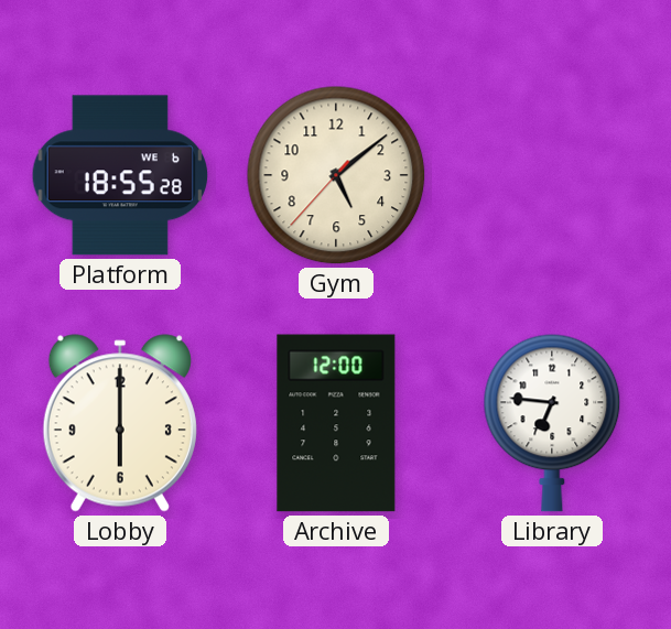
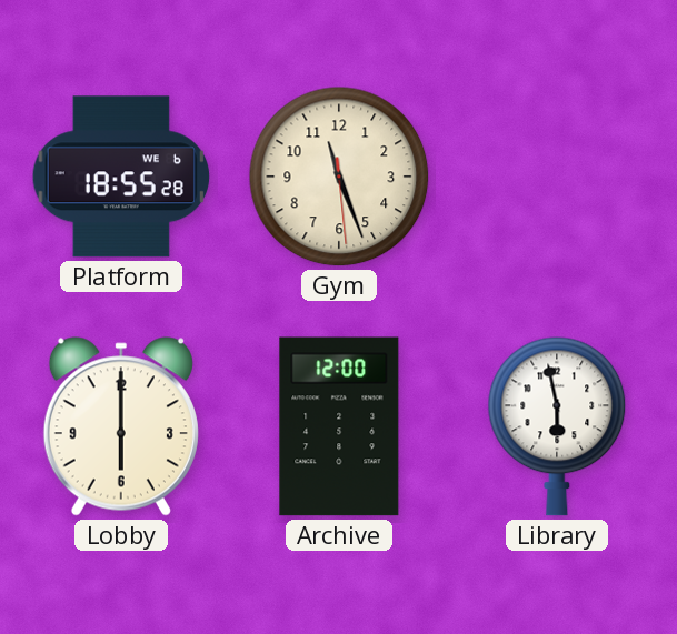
Gym: 5:08 -> 11:26 (339, 177)
Library: 6:46 -> 5:58 (557, 426)
